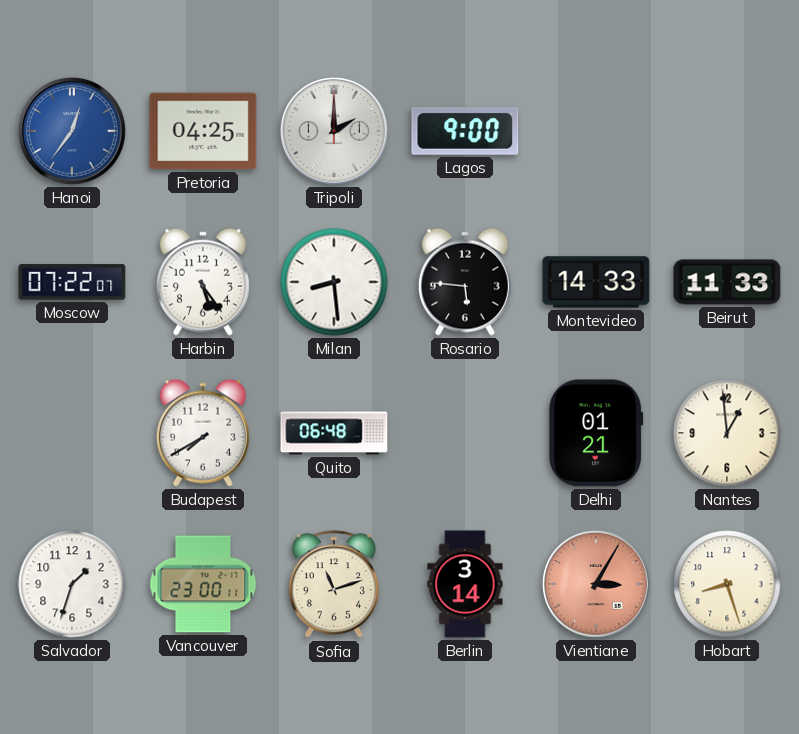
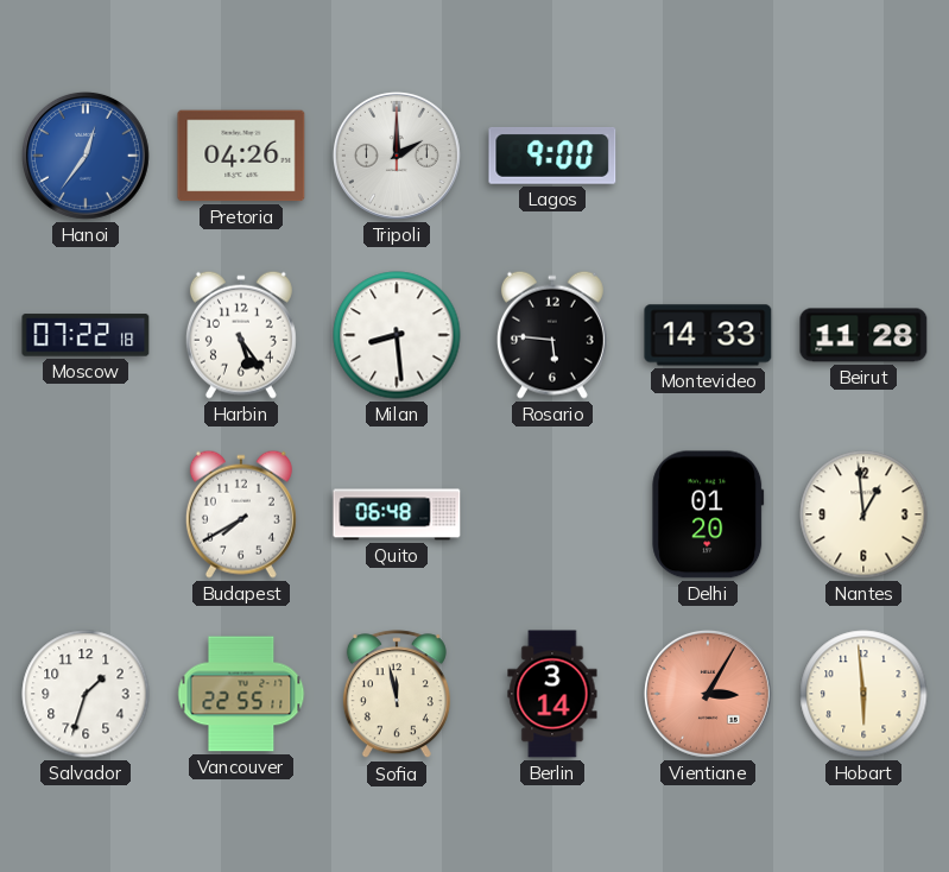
Pretoria: 04:25 -> 04:26 (241, 156)
Moscow: 07:22:07 -> 07:22:18 (86, 335)
Beirut: 11:33 -> 11:28 (863, 335)
Delhi: 01:21 -> 01:20 (708, 514)
Vancouver: 23:00 -> 22:55 (241, 694)
Sofia: 11:12 -> 11:58 (397, 695)
Hobart: 8:27 -> 5:59 (863, 694)
